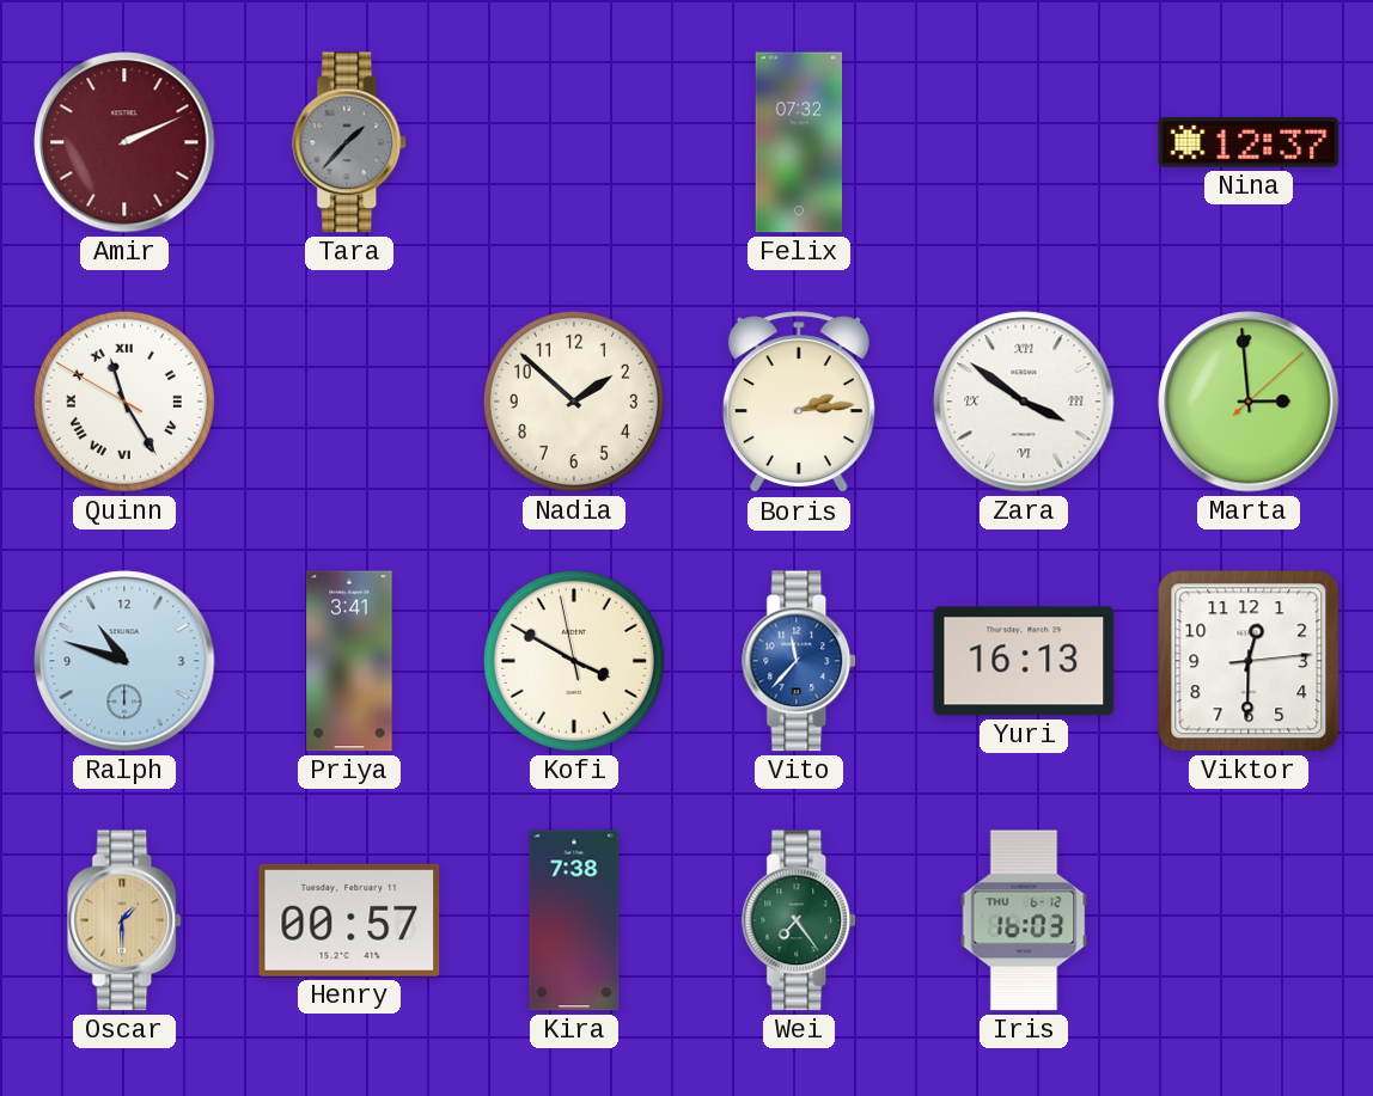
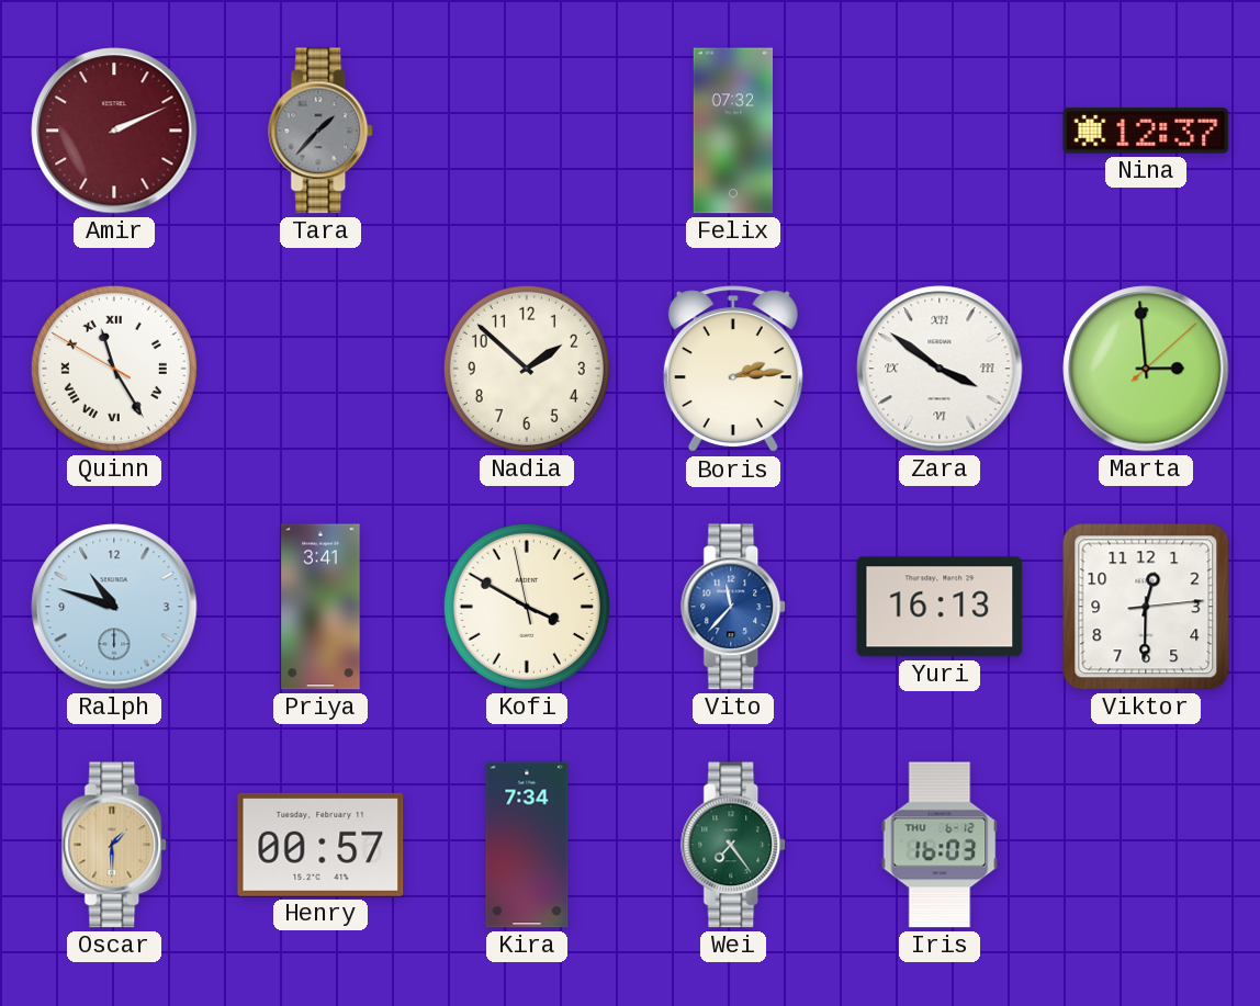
Kira: 7:38 -> 7:34 (527, 845)
